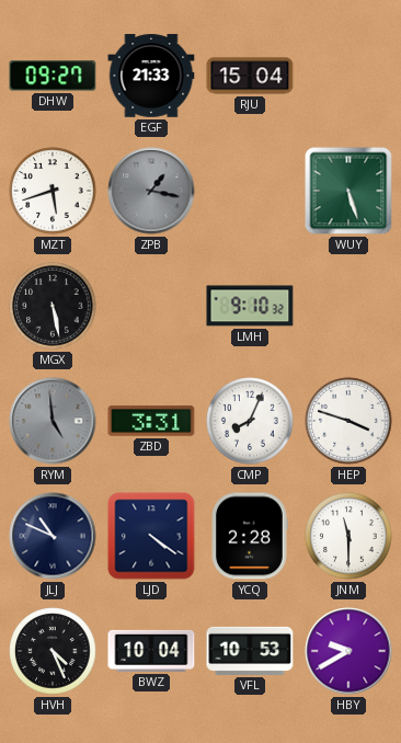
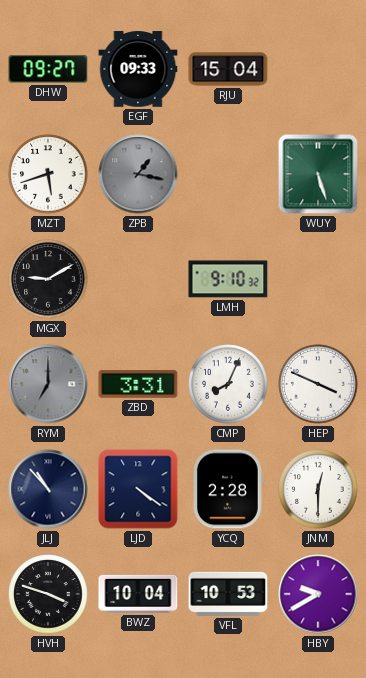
EGF: 21:33 -> 09:33 (138, 69)
MGX: 5:28 -> 9:10 (48, 279)
RYM: 4:59 -> 7:00 (48, 384)
HEP: 3:48 -> 3:49 (318, 384)
JLJ: 10:49 -> 10:53 (48, 489)
JNM: 11:30 -> 12:30 (318, 489)
HVH: 4:26 -> 3:48 (48, 594)
